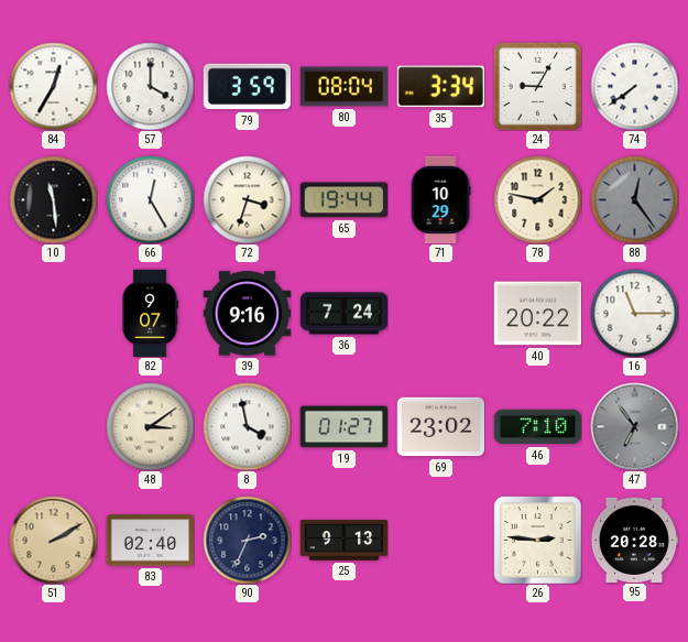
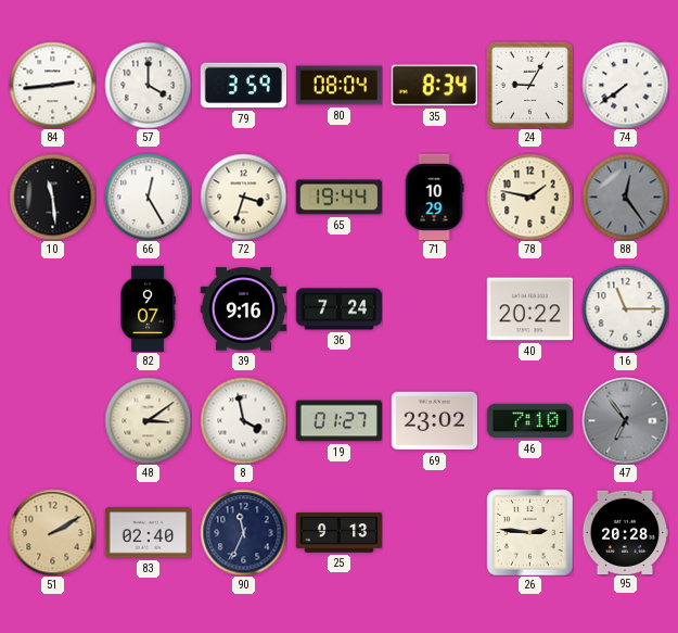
84: 12:35 -> 2:44 (52, 85)
35: 3:34 -> 8:34 (434, 86)
90: 2:34 -> 11:34 (243, 532)
